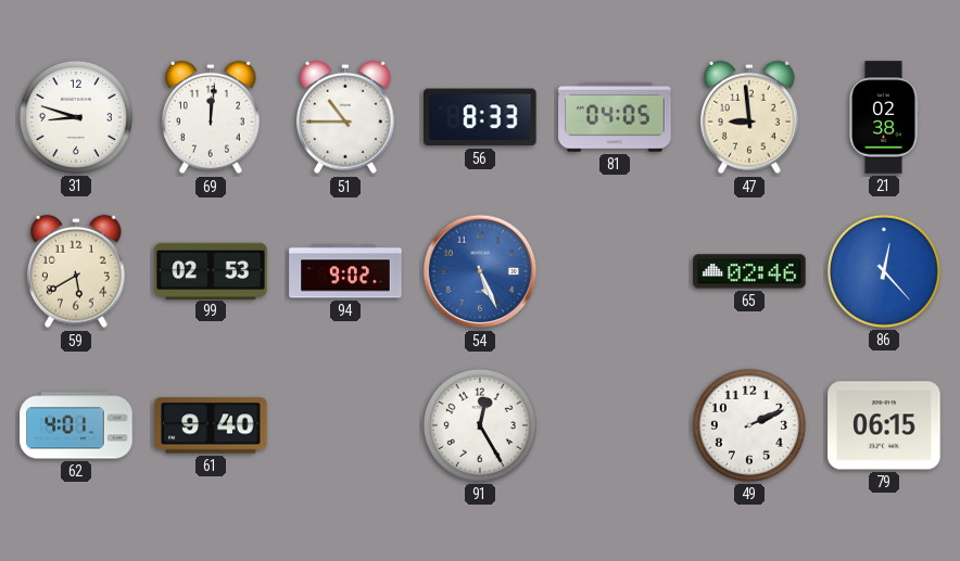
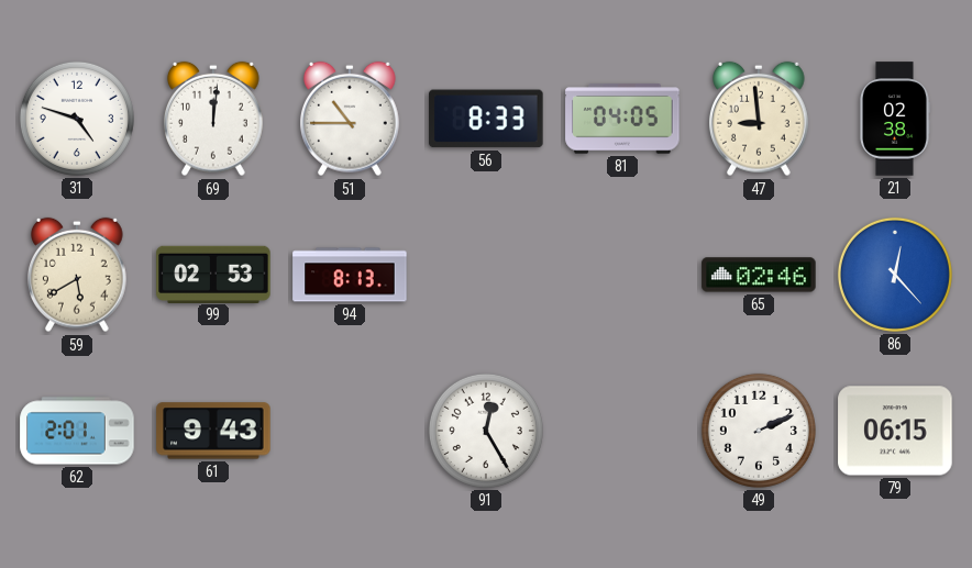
31: 8:48 -> 4:48 (77, 119)
94: 9:02 -> 8:13 (350, 275)
54: 5:26 -> none (480, 271)
62: 4:01 -> 2:01 (77, 431)
61: 9:40 -> 9:43 (213, 431)
